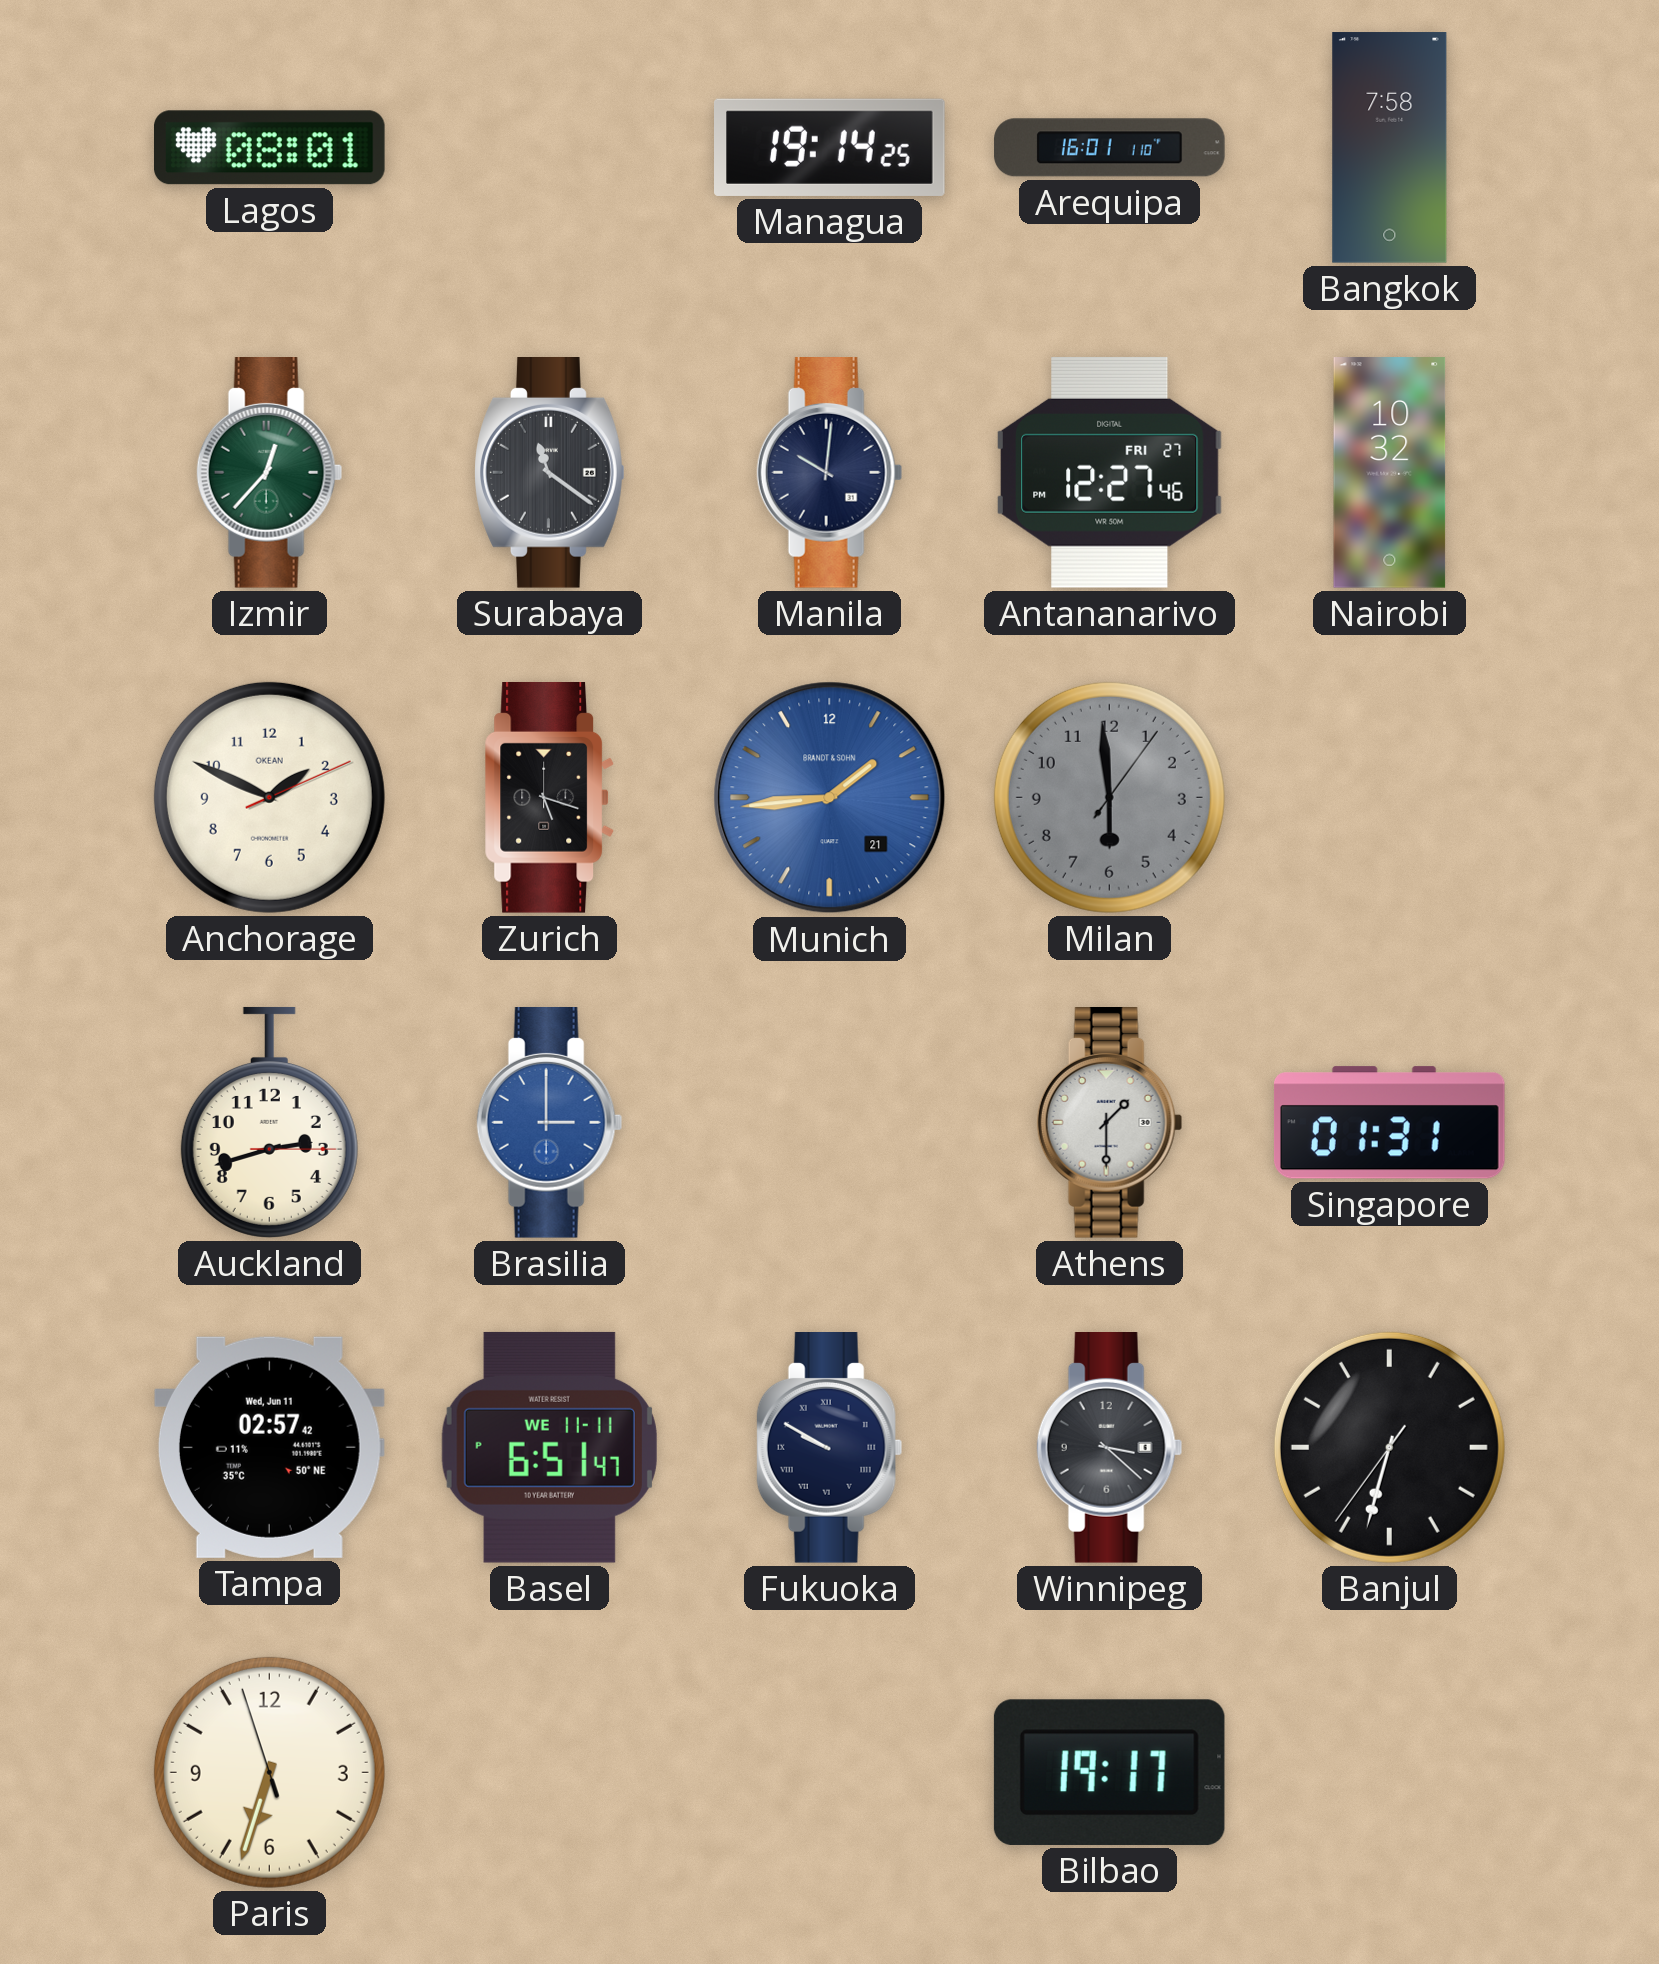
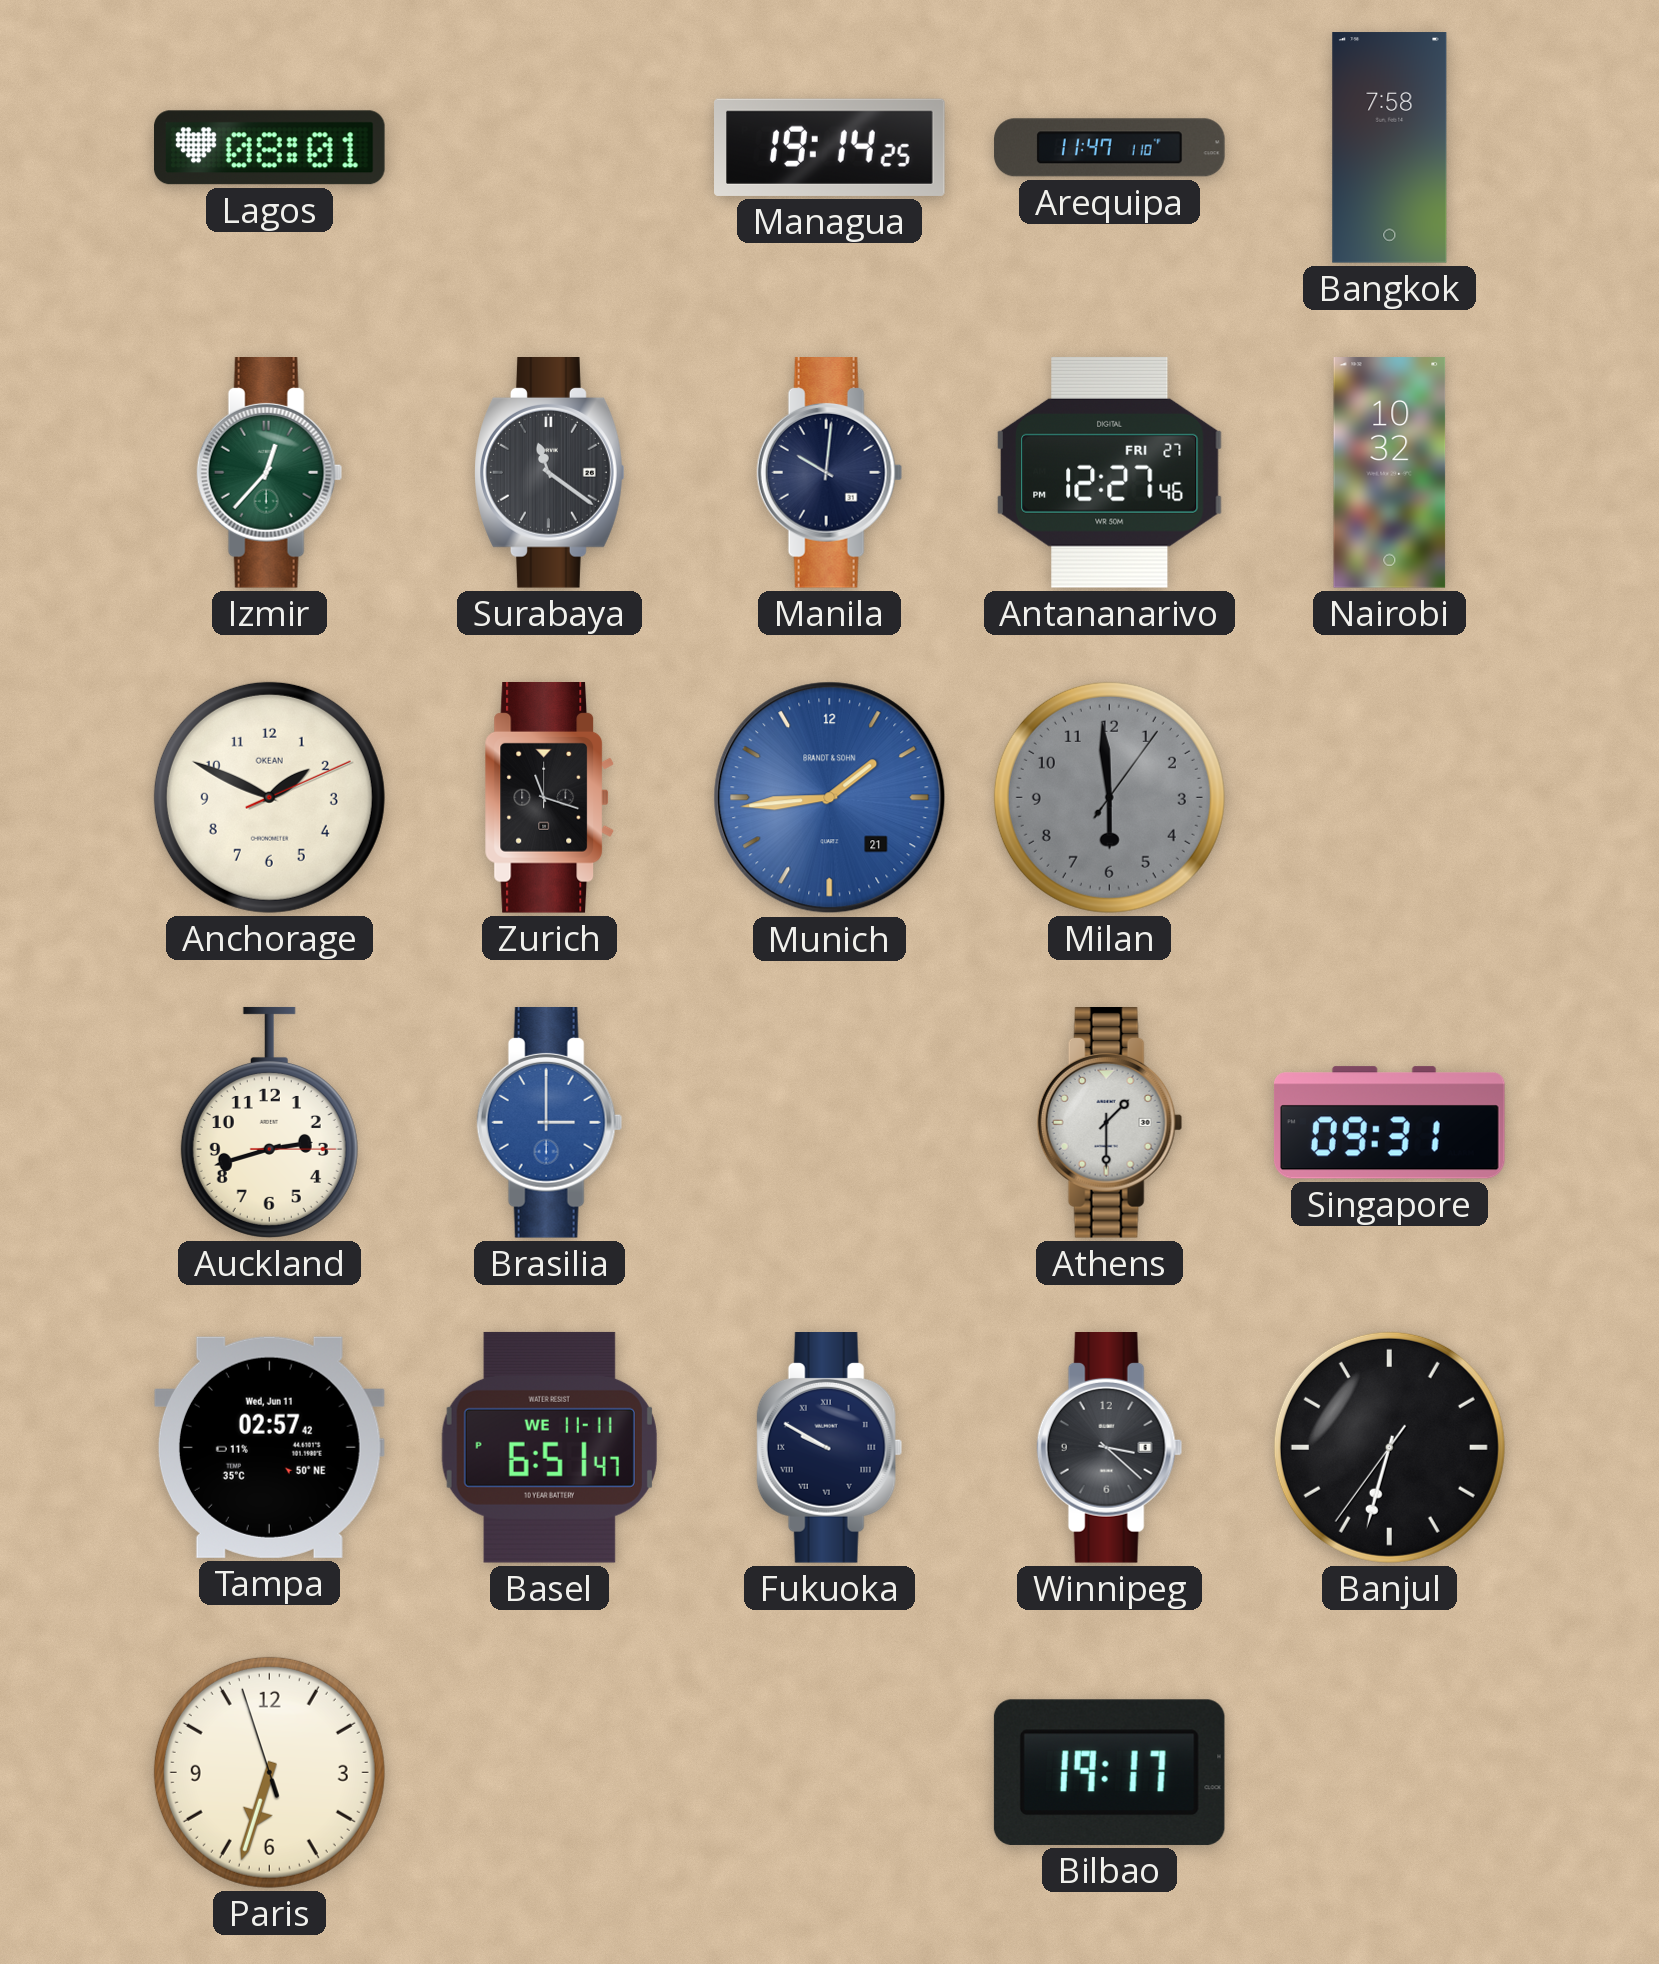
Arequipa: 16:01 -> 11:47 (1110, 148)
Zurich: 5:18 -> 11:18 (549, 798)
Singapore: 01:31 -> 09:31 (1389, 1123)
